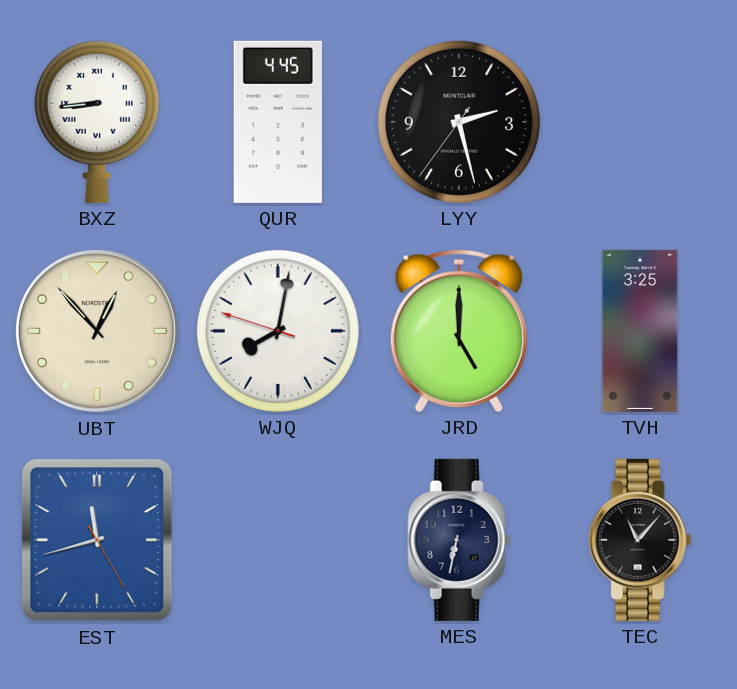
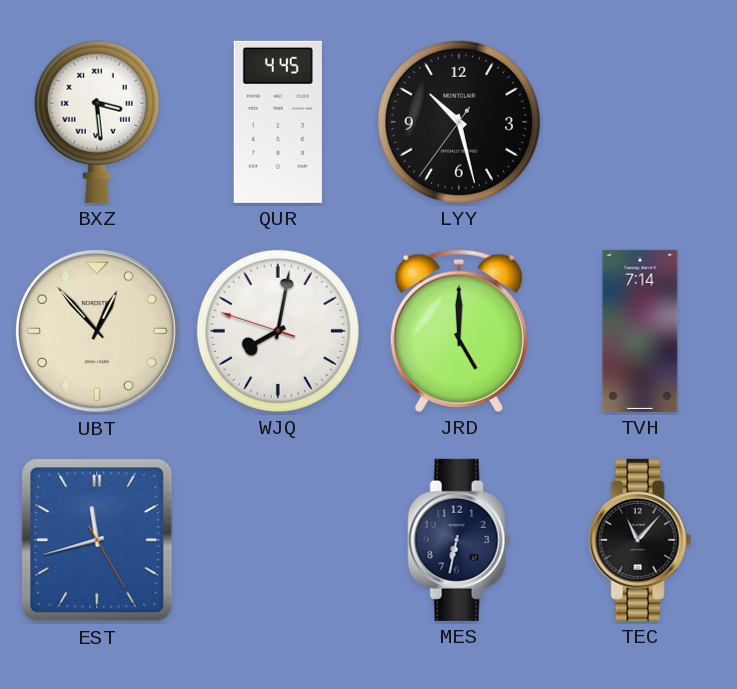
BXZ: 8:44 -> 3:29 (97, 122)
LYY: 2:27 -> 10:27 (459, 122)
TVH: 3:25 -> 7:14 (640, 331)
